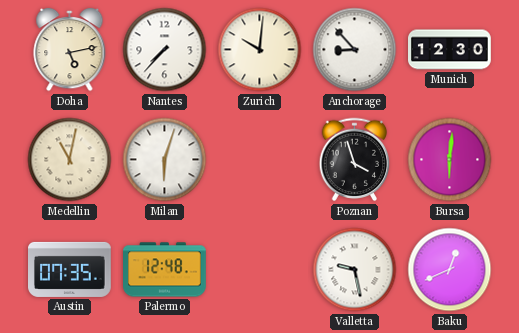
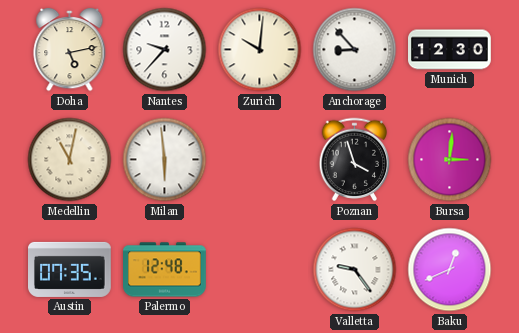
Nantes: 7:37 -> 9:37 (165, 50)
Milan: 6:03 -> 5:59 (165, 160)
Bursa: 6:01 -> 3:01 (450, 160)
Valletta: 9:28 -> 9:24 (355, 270)
